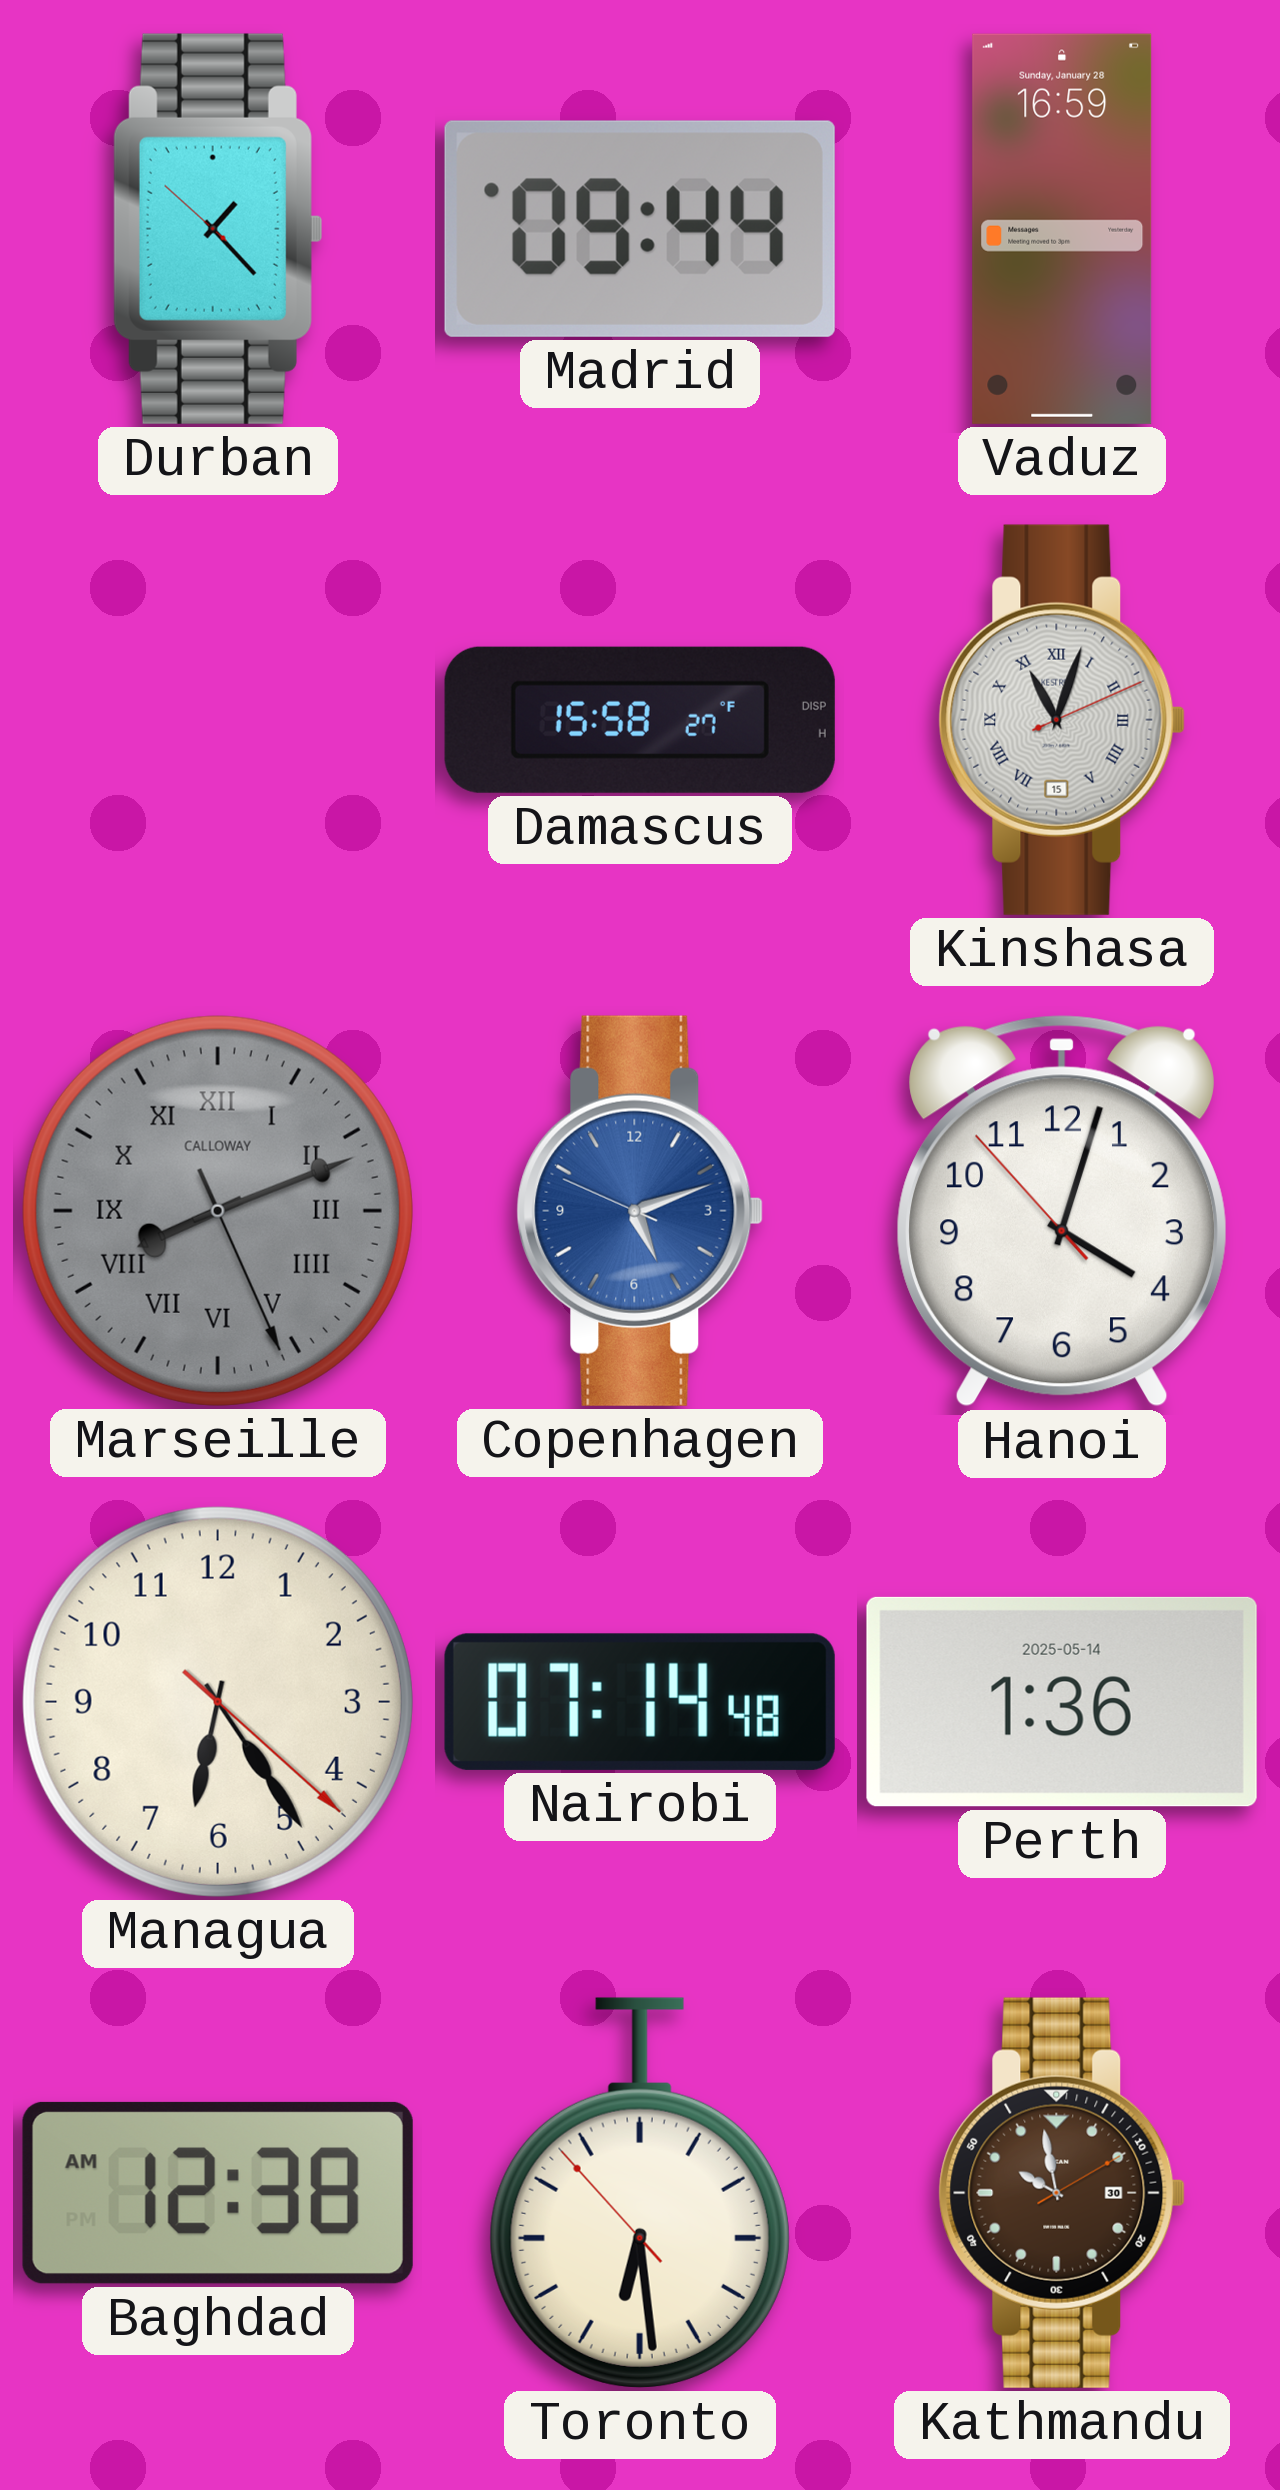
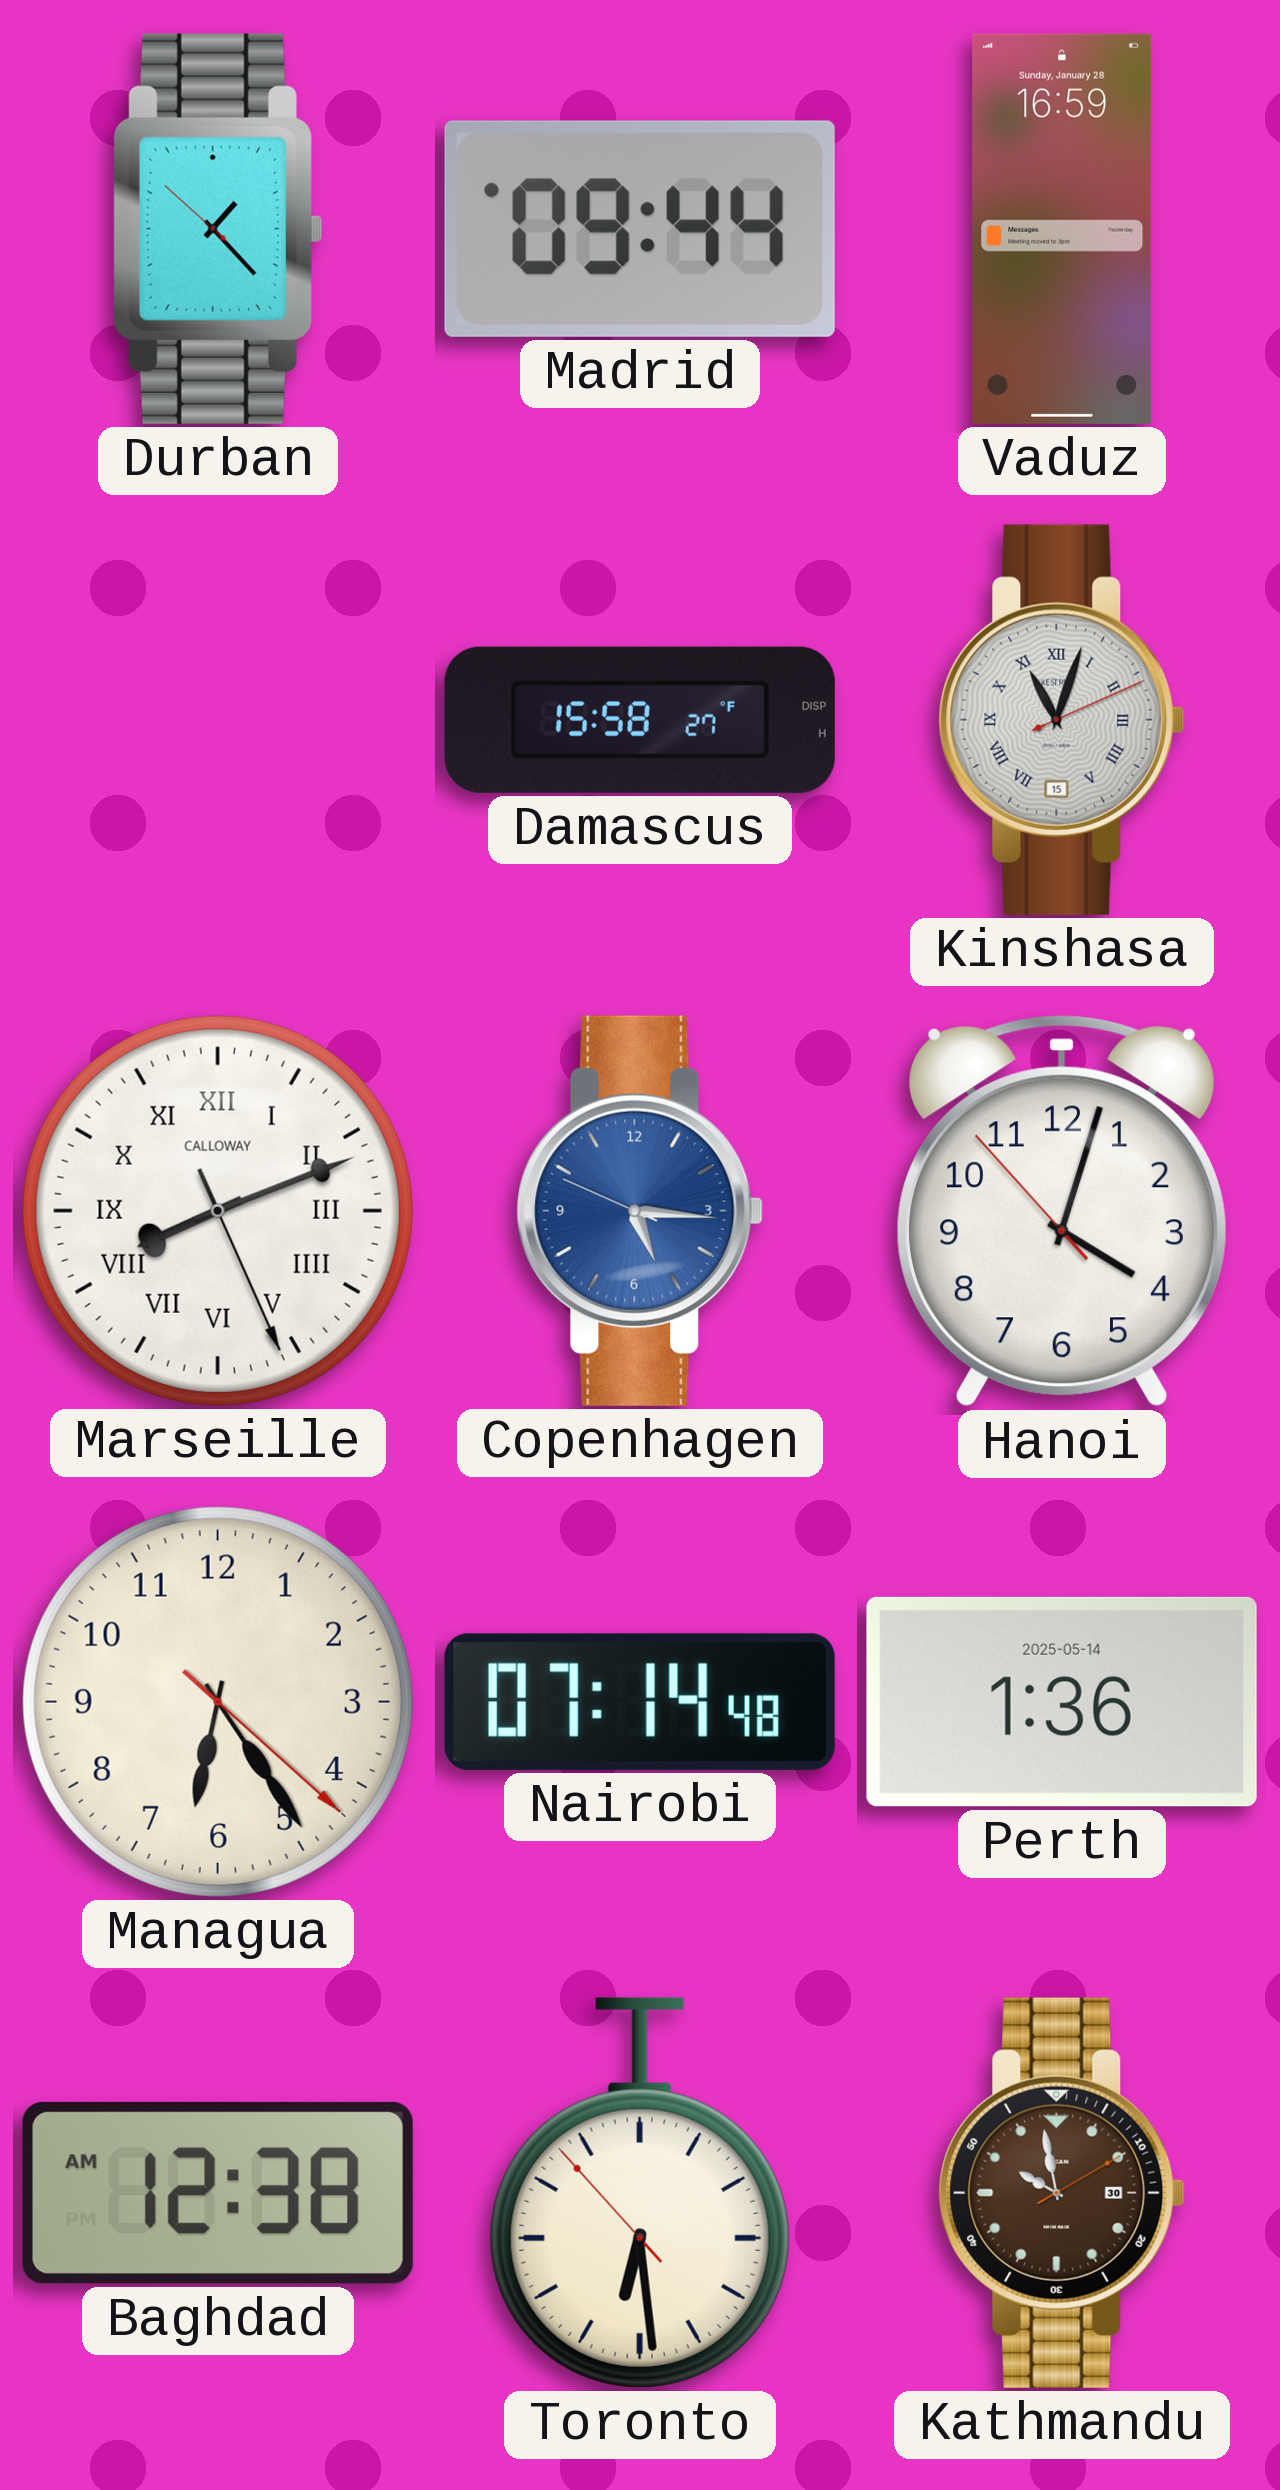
Marseille dial: grey -> white (218, 1211)
Copenhagen: 5:11 -> 5:15 (640, 1211)
